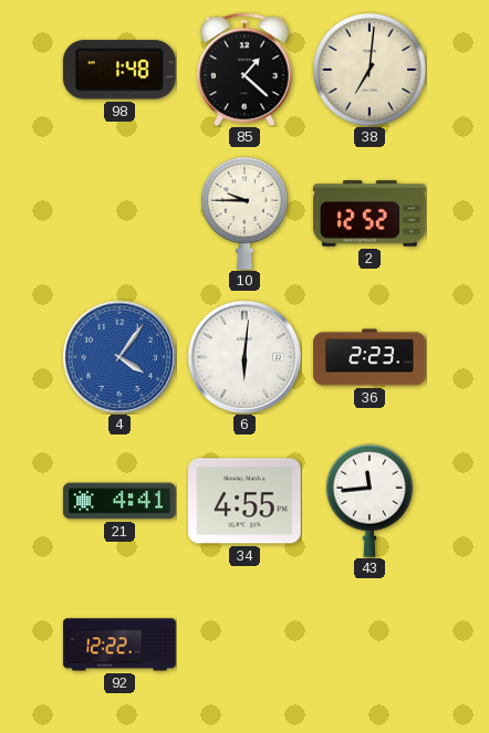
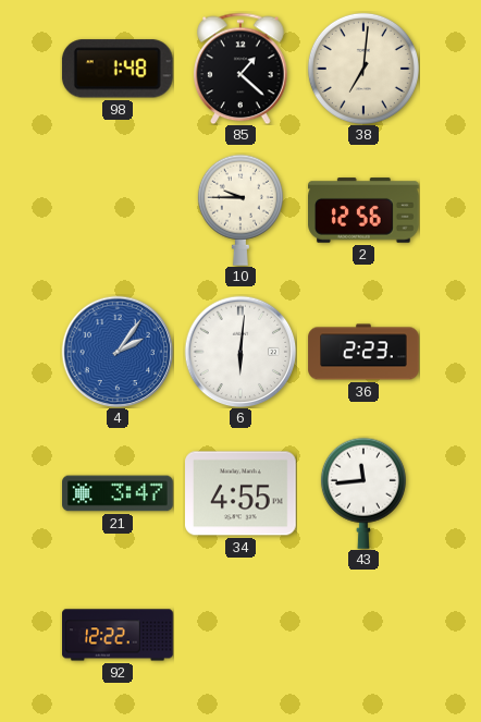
2: 12:52 -> 12:56 (365, 210)
4: 4:06 -> 2:06 (118, 352)
21: 4:41 -> 3:47 (118, 493)
